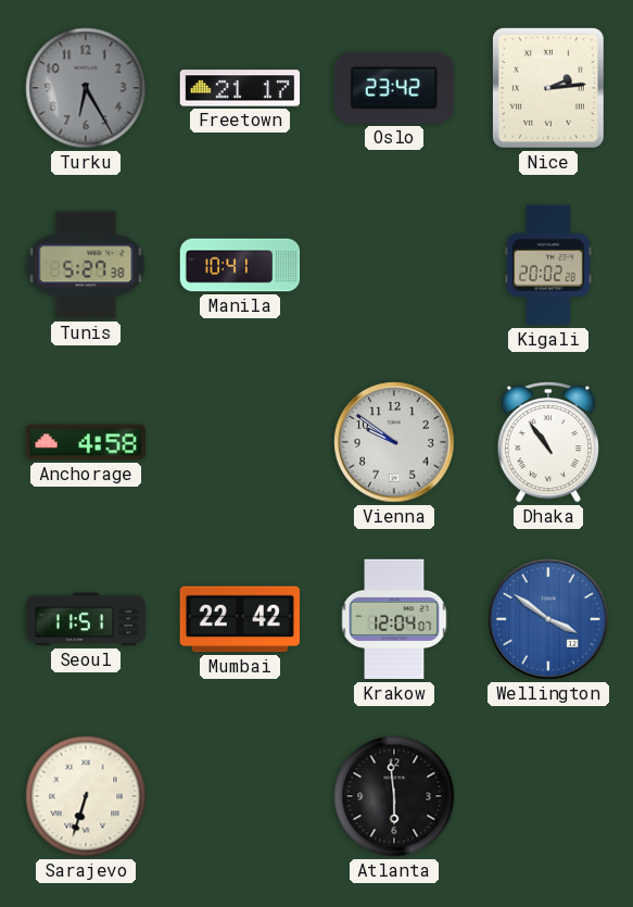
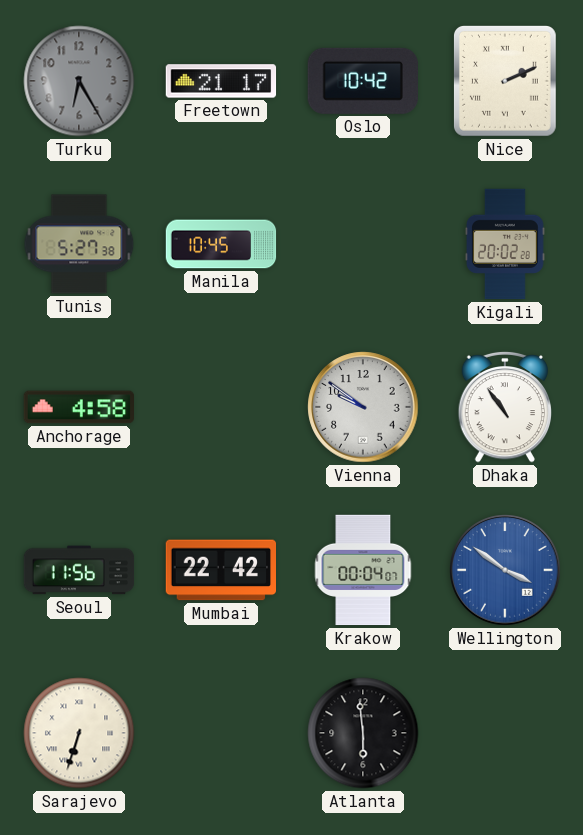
Oslo: 23:42 -> 10:42 (363, 81)
Nice: 2:14 -> 2:11 (505, 82)
Manila: 10:41 -> 10:45 (221, 244)
Seoul: 11:51 -> 11:56 (79, 570)
Krakow: 12:04 -> 00:04 (363, 570)
